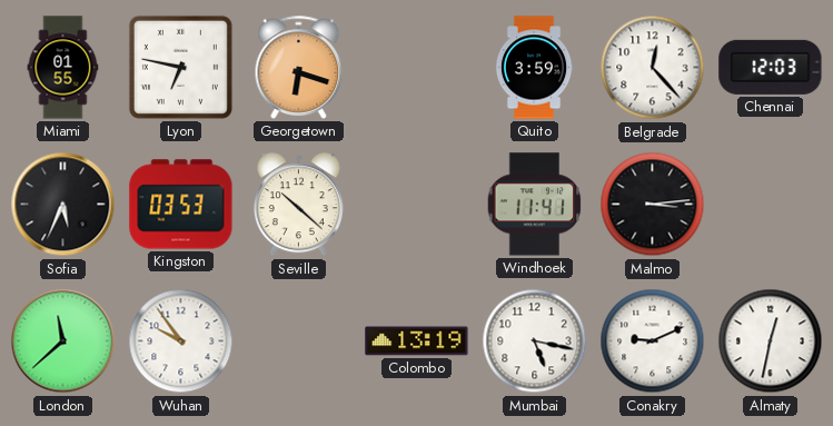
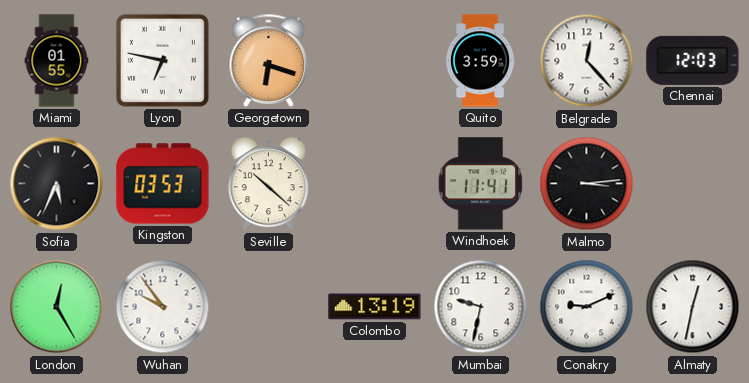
London: 11:38 -> 12:25 (57, 307)
Mumbai: 5:17 -> 9:32 (481, 307)
